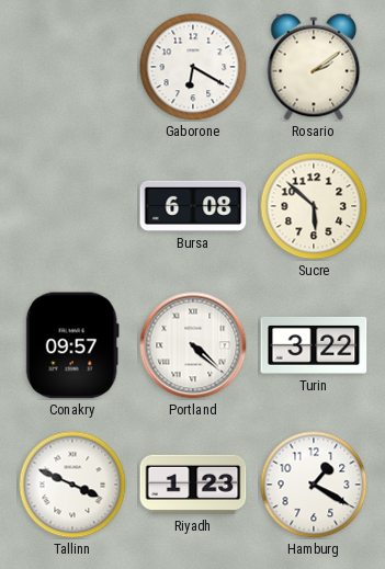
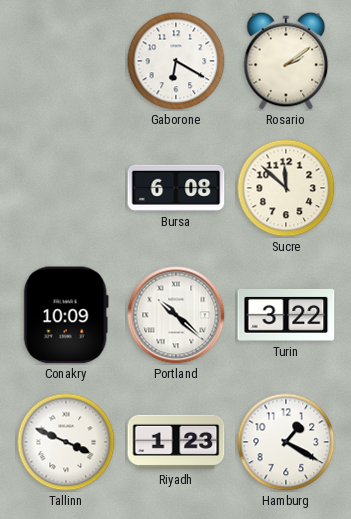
Sucre: 5:52 -> 11:52 (286, 188)
Conakry: 09:57 -> 10:09 (66, 315)
Portland: 4:22 -> 10:22 (176, 315)
